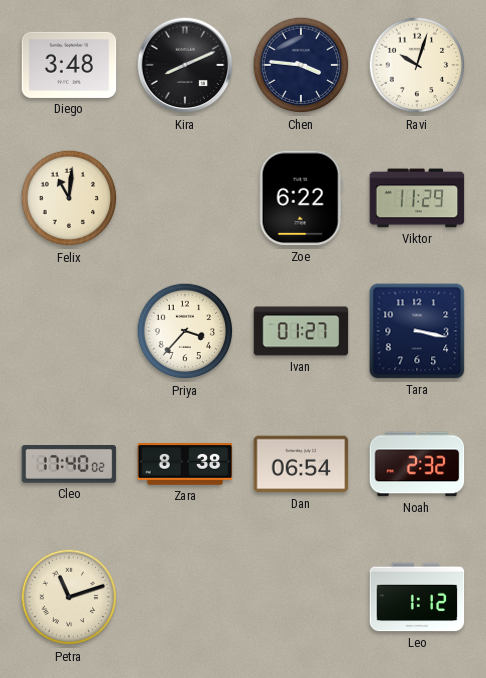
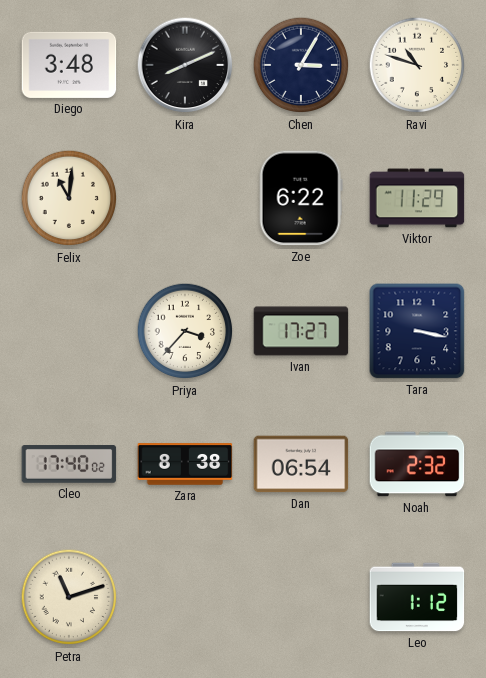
Chen: 3:46 -> 3:05 (301, 65)
Ravi: 10:03 -> 10:48 (417, 65)
Ivan: 01:27 -> 17:27 (301, 331)
